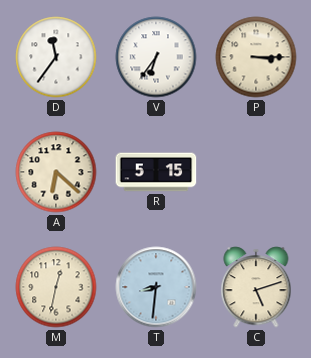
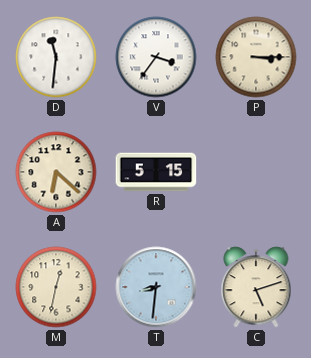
D: 11:36 -> 11:31 (56, 57)
V: 6:36 -> 3:36 (156, 57)
